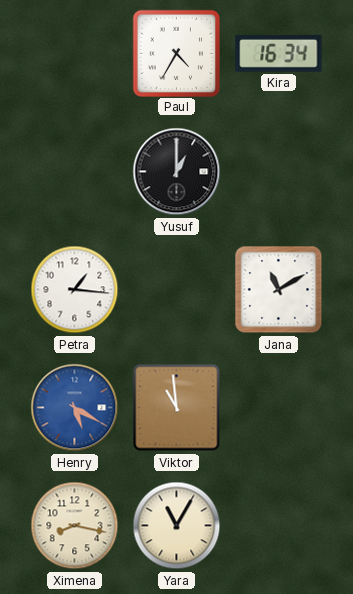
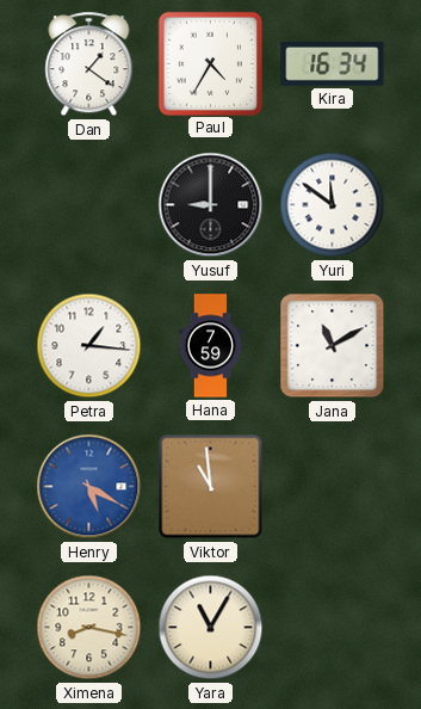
Dan: none -> 1:21 (89, 64)
Yusuf: 1:00 -> 9:00 (211, 205)
Yuri: none -> 11:51 (333, 205)
Hana: none -> 7:59 (211, 346)
